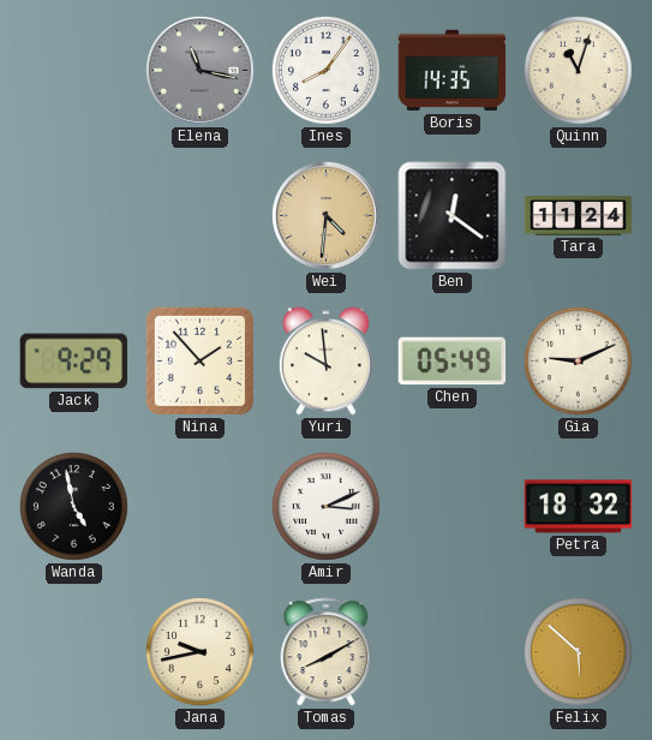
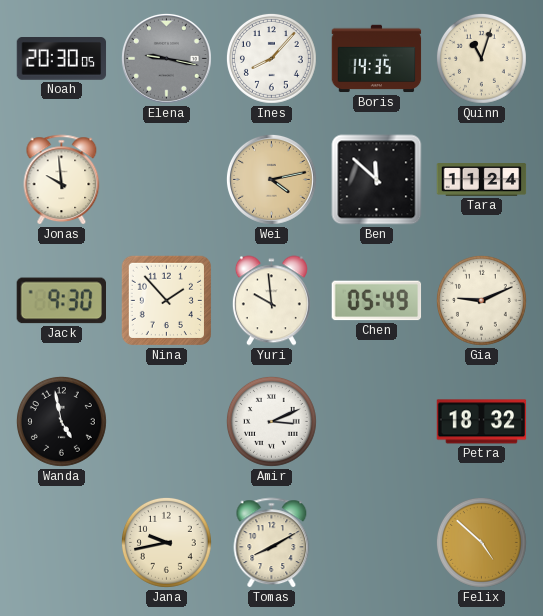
Noah: none -> 20:30 (62, 59)
Elena: 11:17 -> 9:17 (166, 58)
Ines: 8:06 -> 8:07 (271, 58)
Jonas: none -> 9:59 (62, 180)
Wei: 4:31 -> 4:13 (271, 179)
Ben: 12:21 -> 11:52 (377, 180)
Jack: 9:29 -> 9:30 (61, 301)
Felix: 5:52 -> 4:52 (481, 542)
